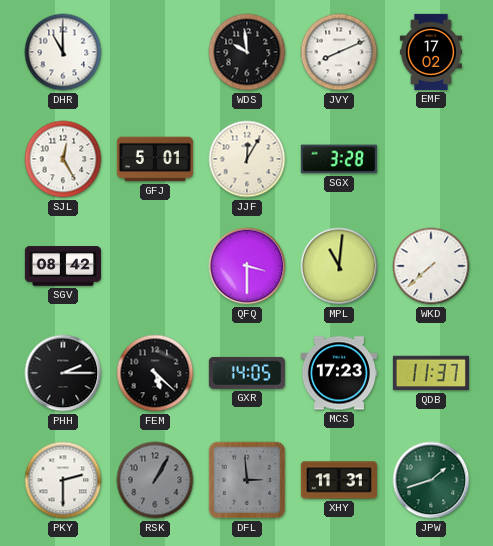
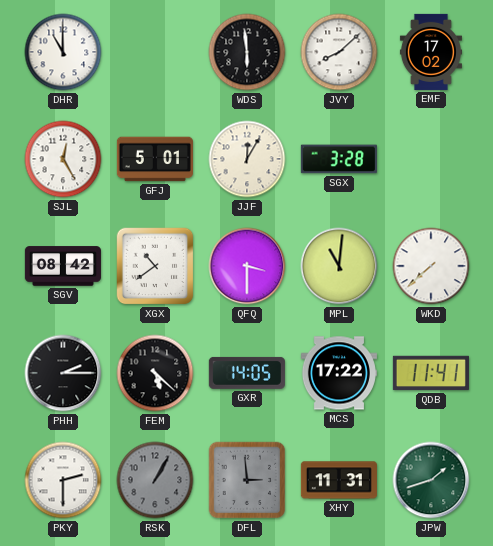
WDS: 9:59 -> 5:59 (247, 52)
JVY: 8:11 -> 8:08 (339, 52)
XGX: none -> 10:39 (155, 266)
MCS: 17:23 -> 17:22 (339, 373)
QDB: 11:37 -> 11:41 (431, 373)
